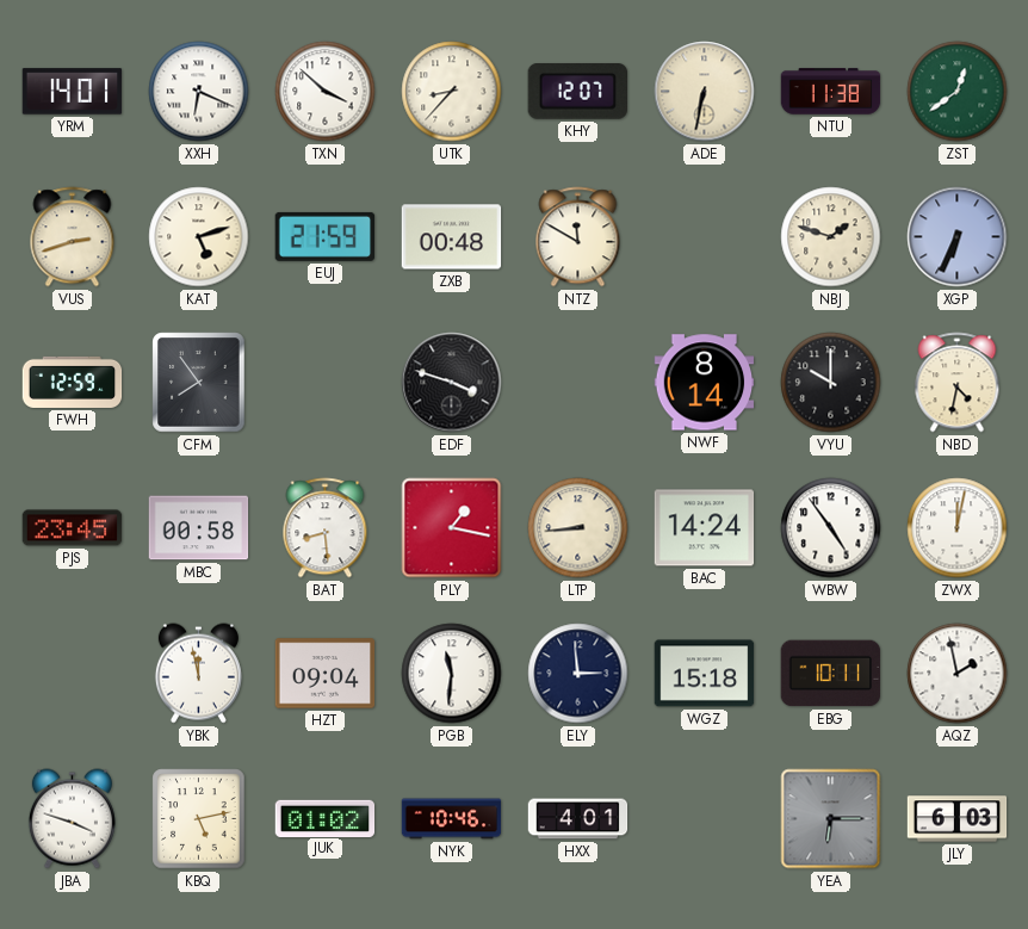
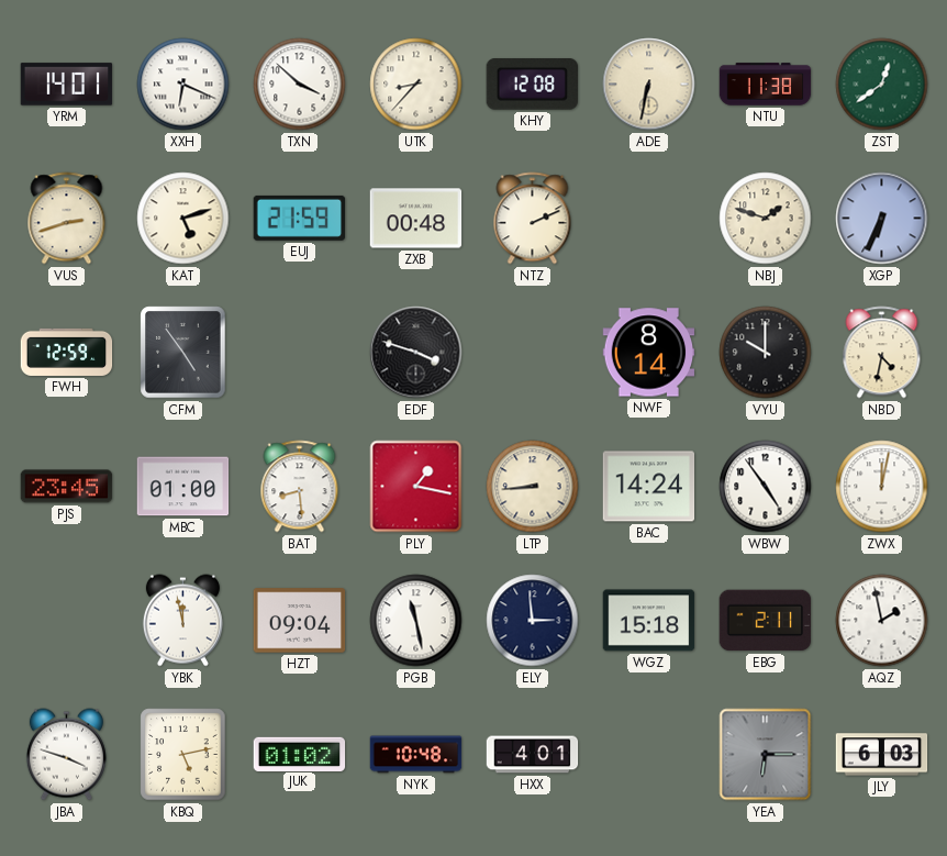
KHY: 12:07 -> 12:08 (532, 85)
NTZ: 11:50 -> 2:11 (533, 219)
CFM: 7:54 -> 4:54 (183, 353)
MBC: 00:58 -> 01:00 (183, 487)
PGB: 11:31 -> 11:28 (416, 621)
EBG: 10:11 -> 2:11 (766, 621)
NYK: 10:46 -> 10:48 (416, 755)
